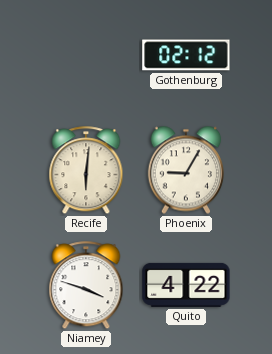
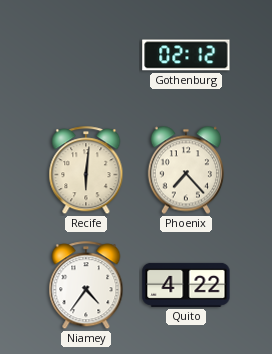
Phoenix: 9:05 -> 7:23 (185, 170)
Niamey: 3:48 -> 4:36 (86, 286)
